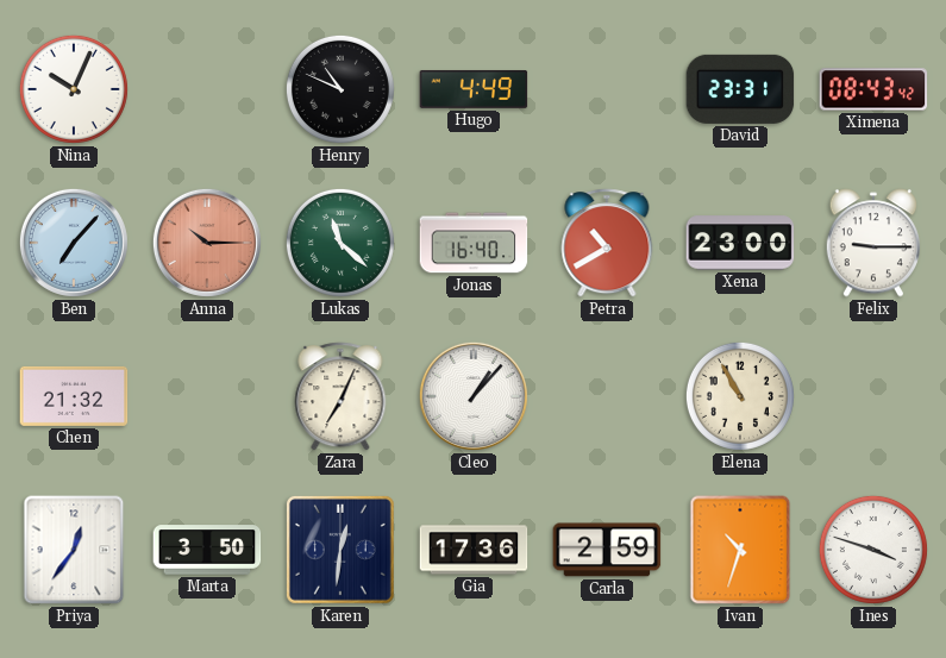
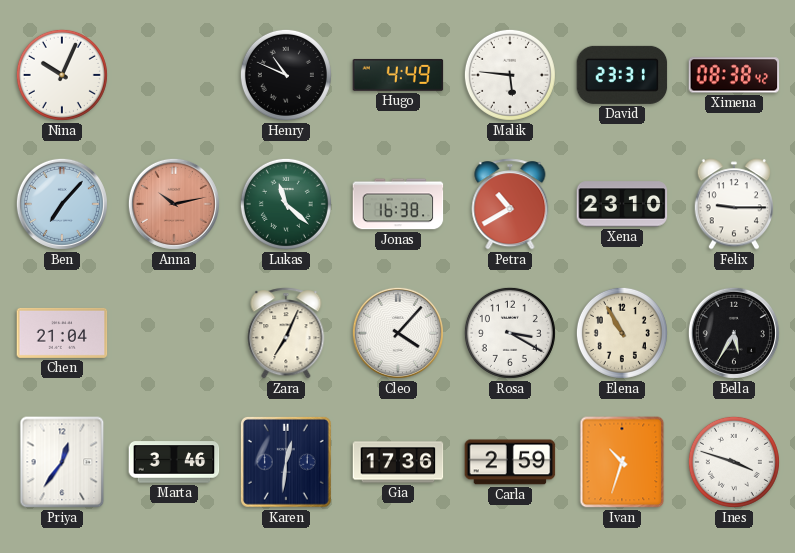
Malik: none -> 5:46 (510, 75)
Ximena: 08:43 -> 08:38 (734, 75)
Anna: 10:15 -> 10:13 (174, 204)
Jonas: 16:40 -> 16:38 (398, 204)
Xena: 23:00 -> 23:10 (622, 204)
Chen: 21:32 -> 21:04 (62, 333)
Cleo: 1:07 -> 4:07 (398, 333)
Rosa: none -> 3:20 (510, 333)
Bella: none -> 5:35 (734, 333)
Marta: 3:50 -> 3:46 (174, 462)
